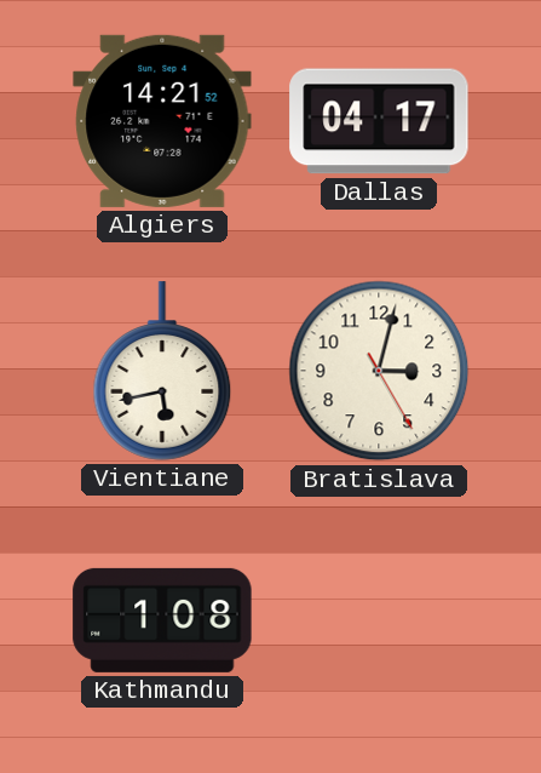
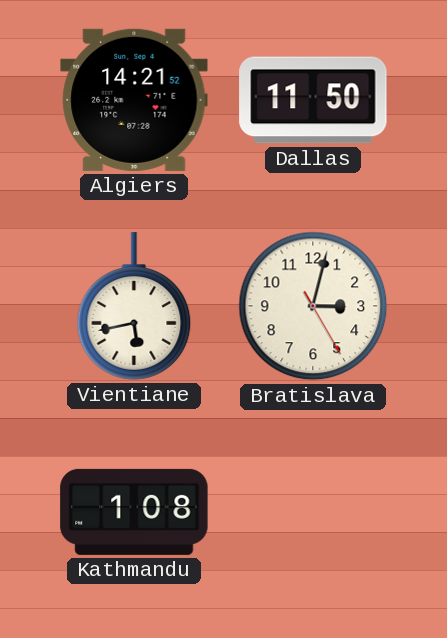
Dallas: 04:17 -> 11:50 (313, 100)
